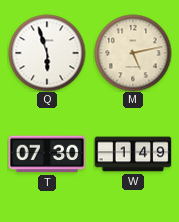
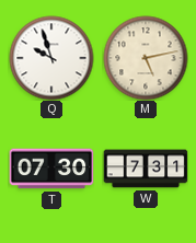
Q: 5:57 -> 9:57 (51, 58)
W: 1:49 -> 7:31 (146, 169)
